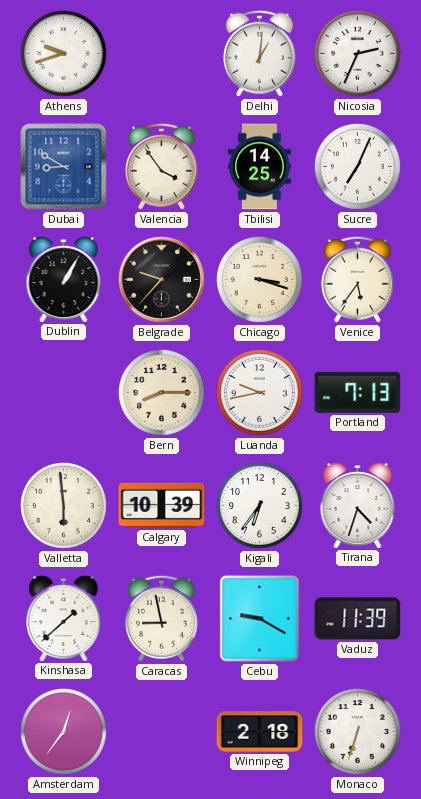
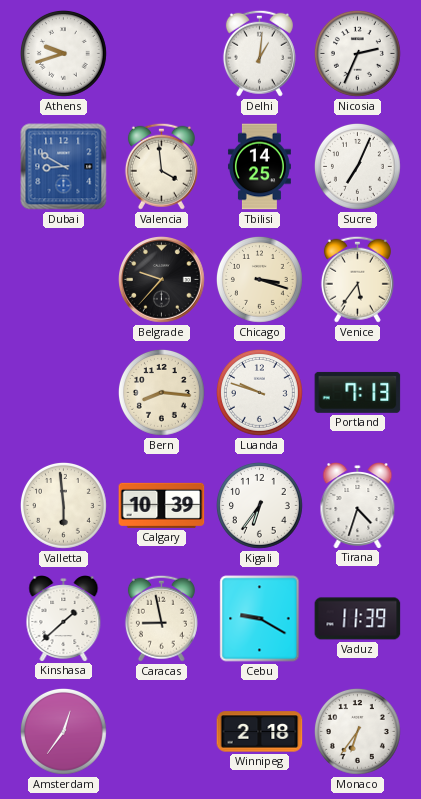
Valencia: 3:54 -> 3:59 (161, 166)
Dublin: 1:05 -> none (64, 280)
Bern: 8:15 -> 8:16 (162, 393)
Luanda: 9:43 -> 9:48 (260, 393)
Monaco: 6:33 -> 6:36 (358, 732)
